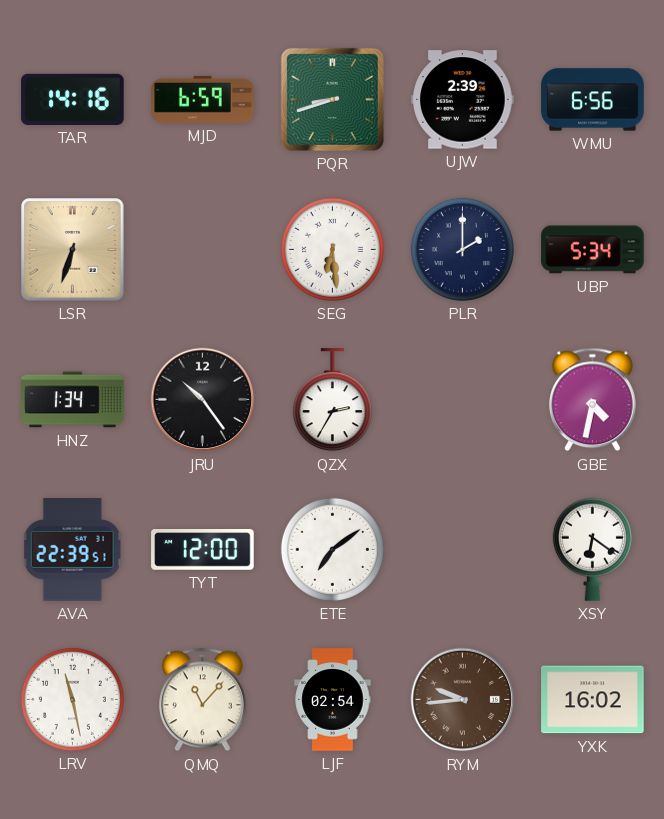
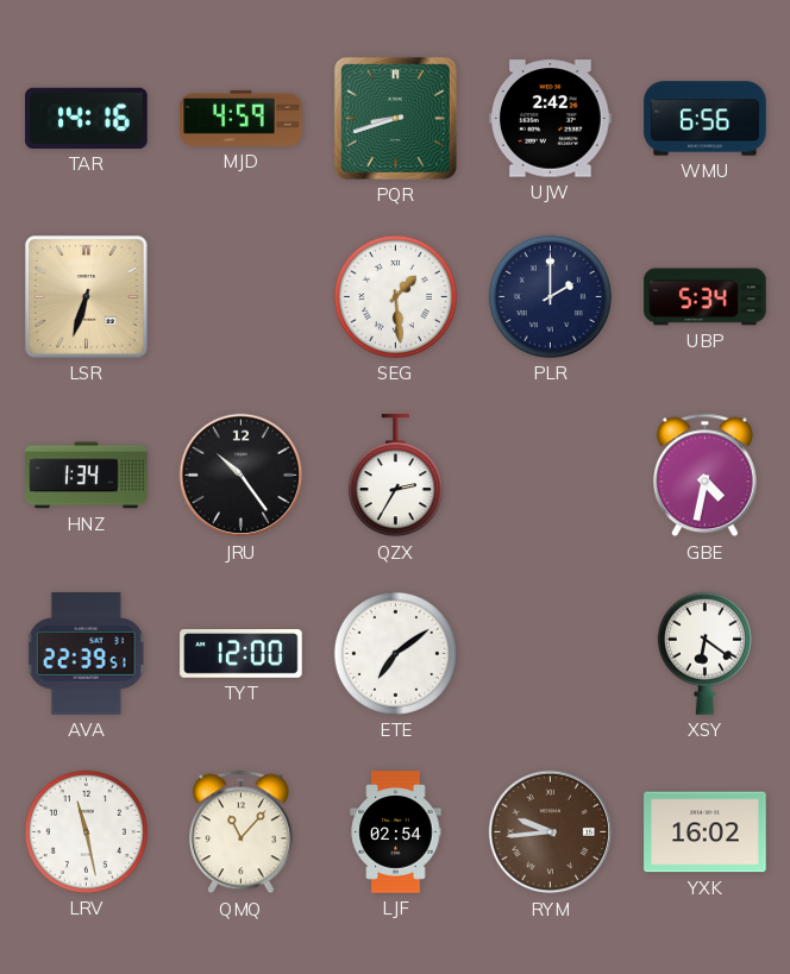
MJD: 6:59 -> 4:59 (242, 118)
UJW: 2:39 -> 2:42 (551, 119)
SEG: 6:29 -> 1:29 (395, 296)
